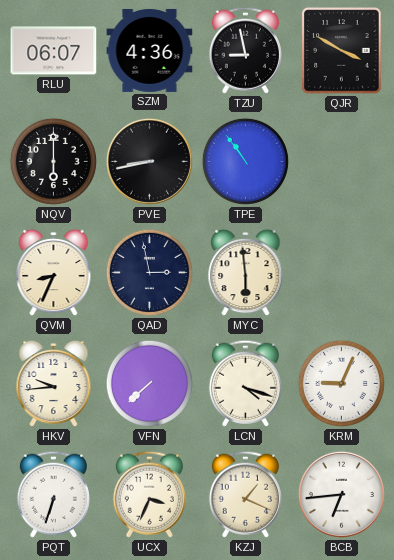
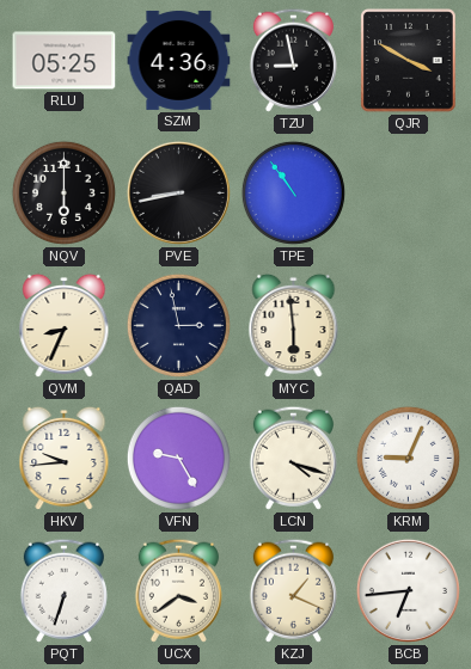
RLU: 06:07 -> 05:25 (65, 61)
VFN: 7:38 -> 9:25 (178, 458)
UCX: 3:34 -> 3:39 (178, 590)
